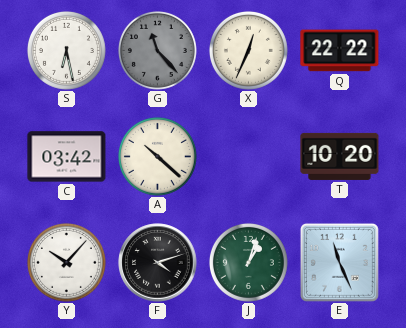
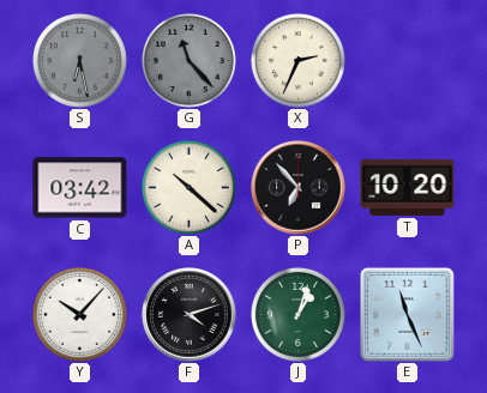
S dial: white -> grey (79, 60)
X: 12:34 -> 2:34 (297, 60)
Q: 22:22 -> none (340, 51)
P: none -> 6:53 (299, 188)
